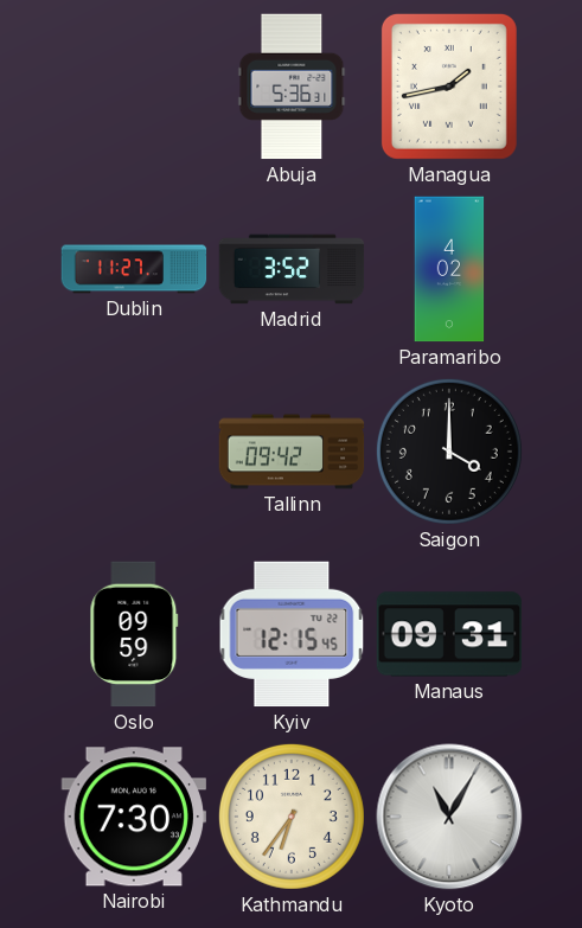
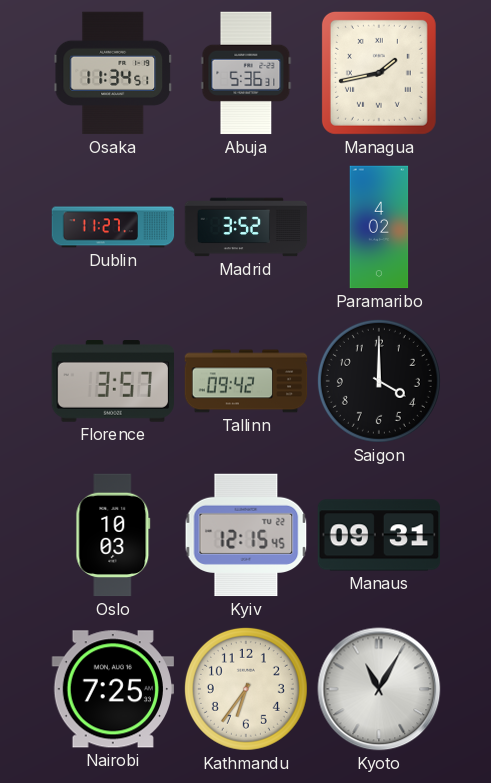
Osaka: none -> 11:34 (113, 73)
Florence: none -> 3:57 (113, 382)
Oslo: 09:59 -> 10:03 (113, 535)
Nairobi: 7:30 -> 7:25 (112, 689)
